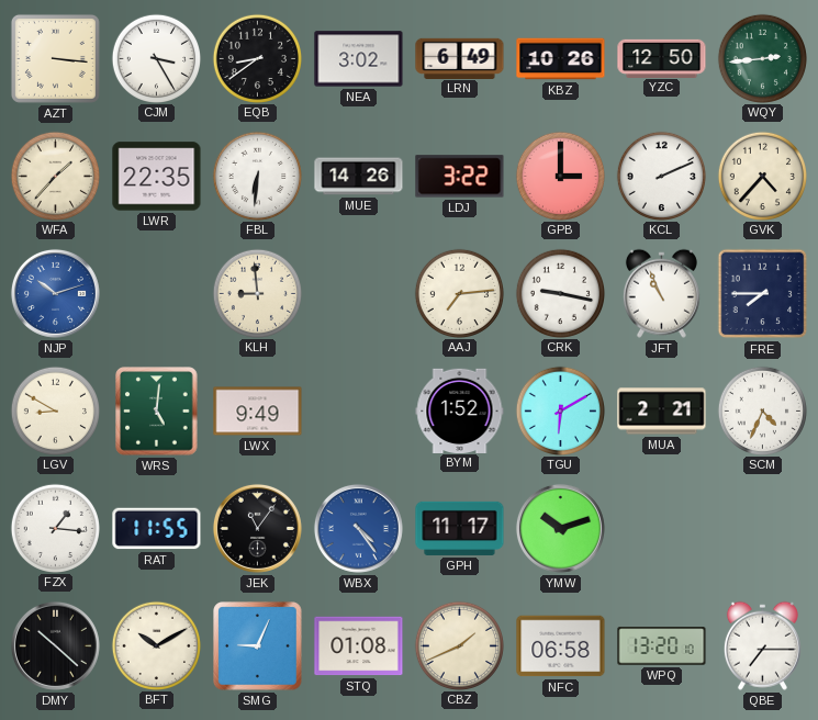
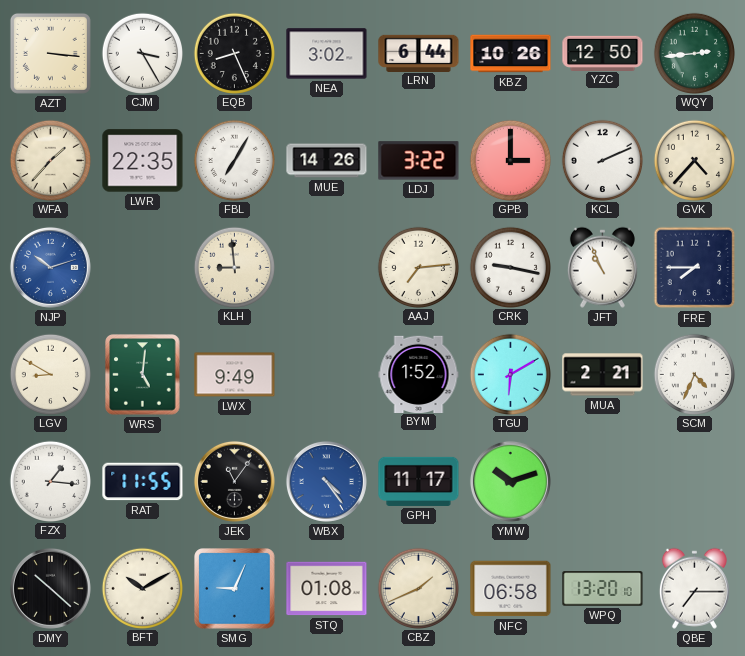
EQB: 8:39 -> 8:26 (234, 53)
LRN: 6:49 -> 6:44 (419, 53)
FBL: 6:31 -> 7:05 (234, 160)
